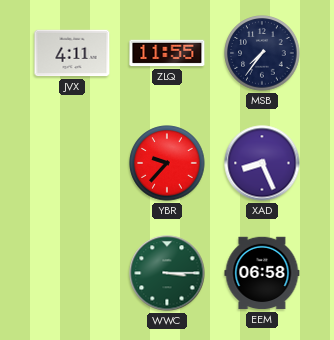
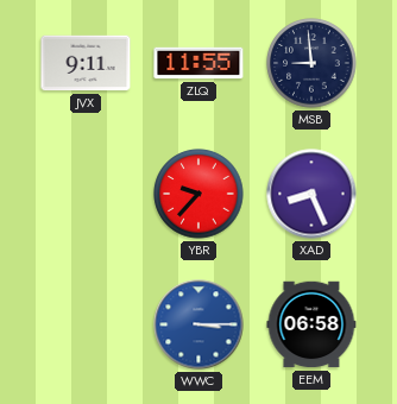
JVX: 4:11 -> 9:11 (86, 63)
MSB: 7:36 -> 8:59 (311, 63)
WWC dial: green -> blue (198, 324)
